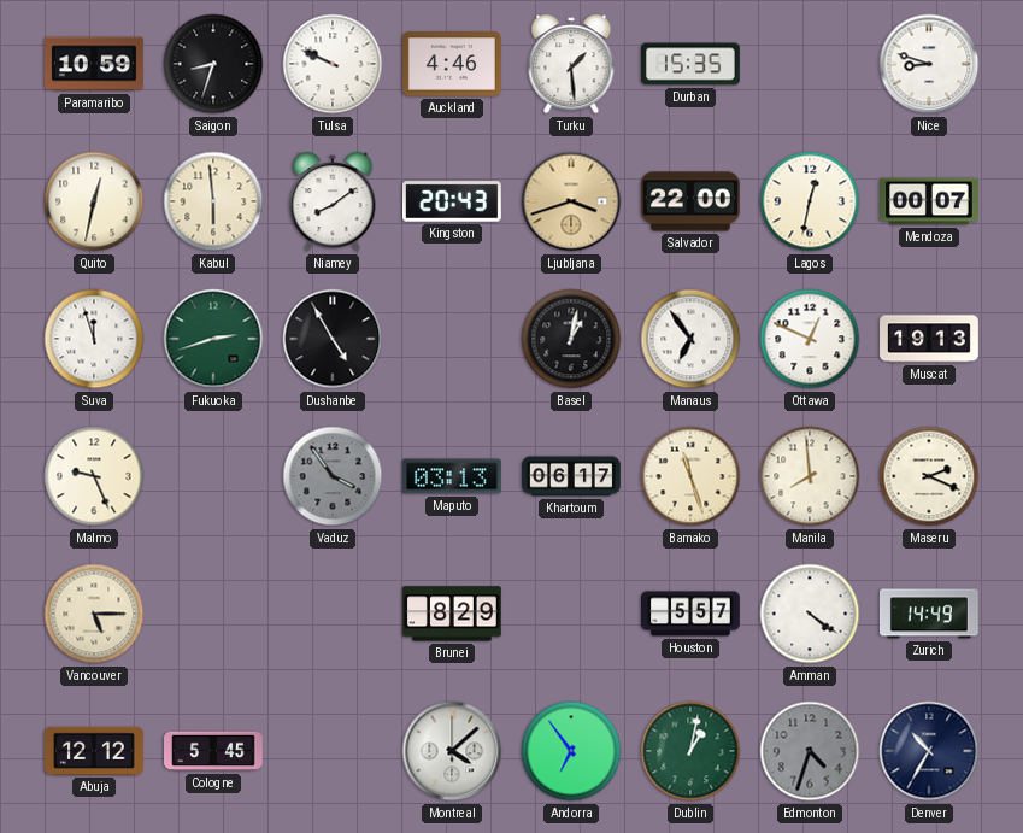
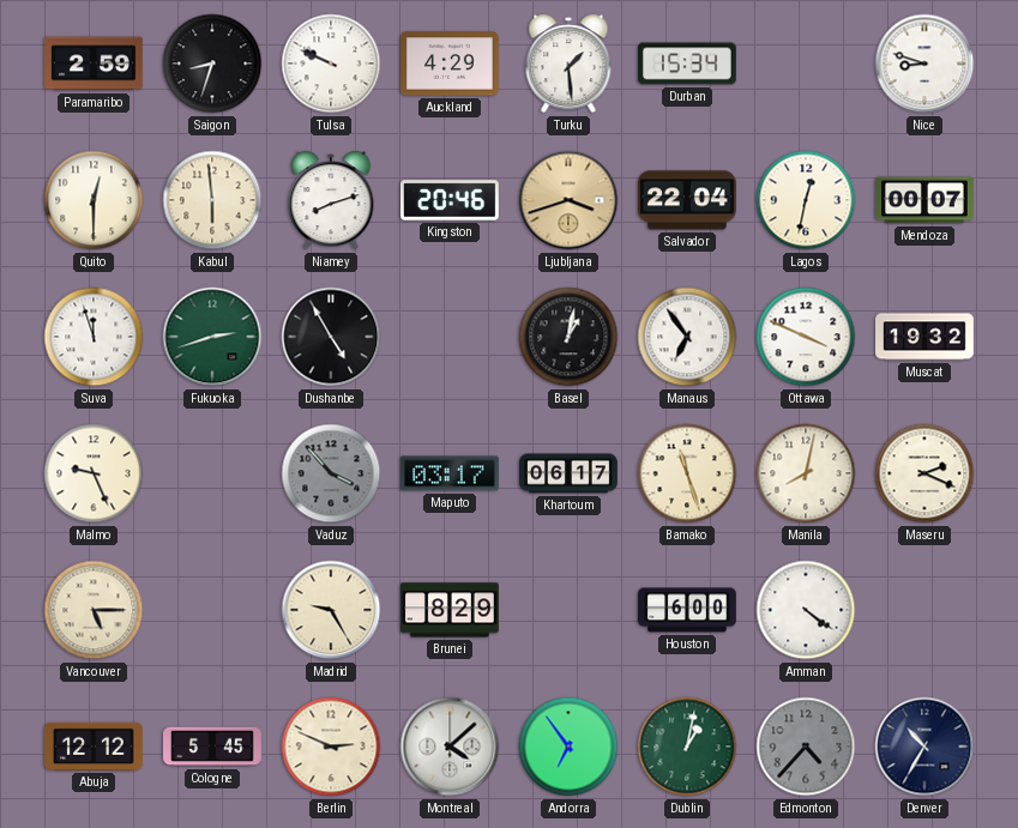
Paramaribo: 10:59 -> 2:59 (95, 64)
Auckland: 4:46 -> 4:29 (451, 64)
Durban: 15:35 -> 15:34 (688, 64)
Quito: 12:32 -> 12:30 (94, 200)
Niamey: 8:09 -> 8:12 (331, 200)
Kingston: 20:43 -> 20:46 (451, 200)
Salvador: 22:00 -> 22:04 (688, 200)
Ottawa: 12:49 -> 3:49 (806, 337)
Muscat: 19:13 -> 19:32 (926, 337)
Vaduz: 3:54 -> 3:53 (331, 473)
Maputo: 03:13 -> 03:17 (450, 473)
Manila: 7:59 -> 8:02 (806, 473)
Madrid: none -> 9:25 (331, 610)
Houston: 5:57 -> 6:00 (688, 610)
Zurich: 14:49 -> none (929, 614)
Berlin: none -> 2:49 (331, 747)
Edmonton: 4:33 -> 4:37 (806, 747)
